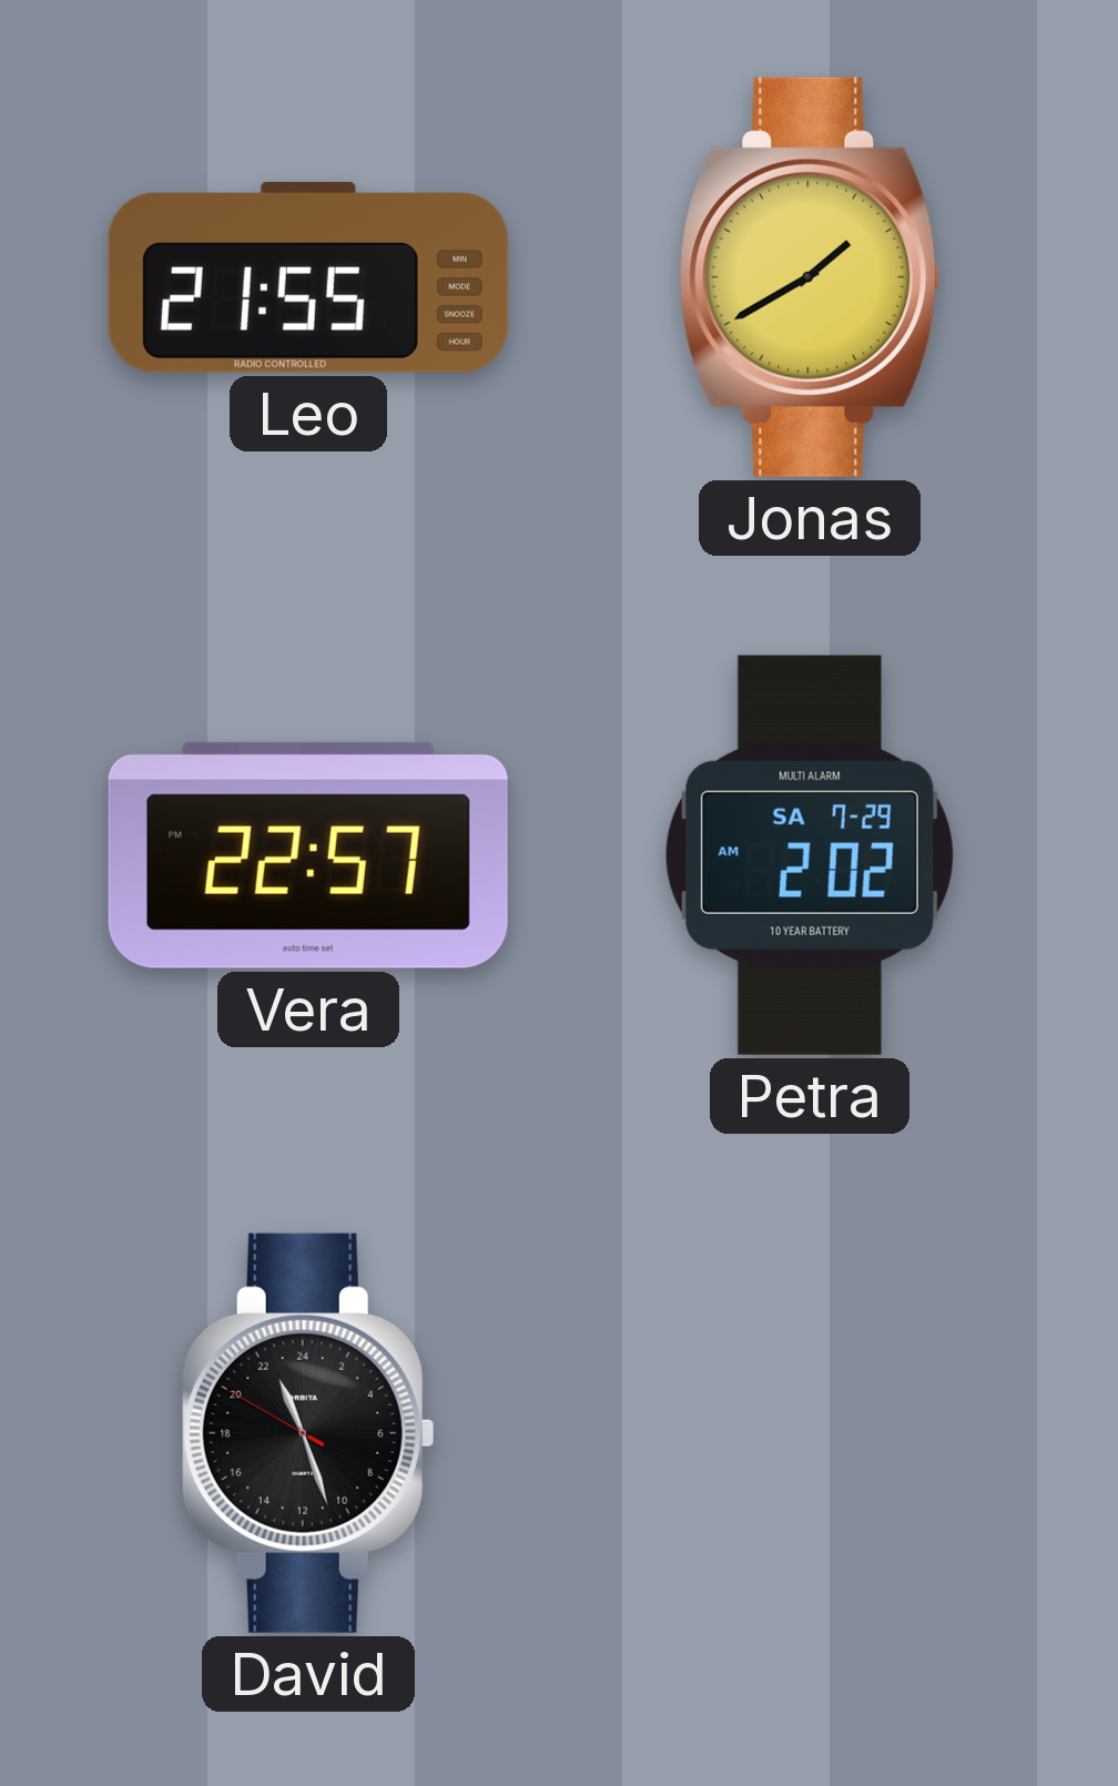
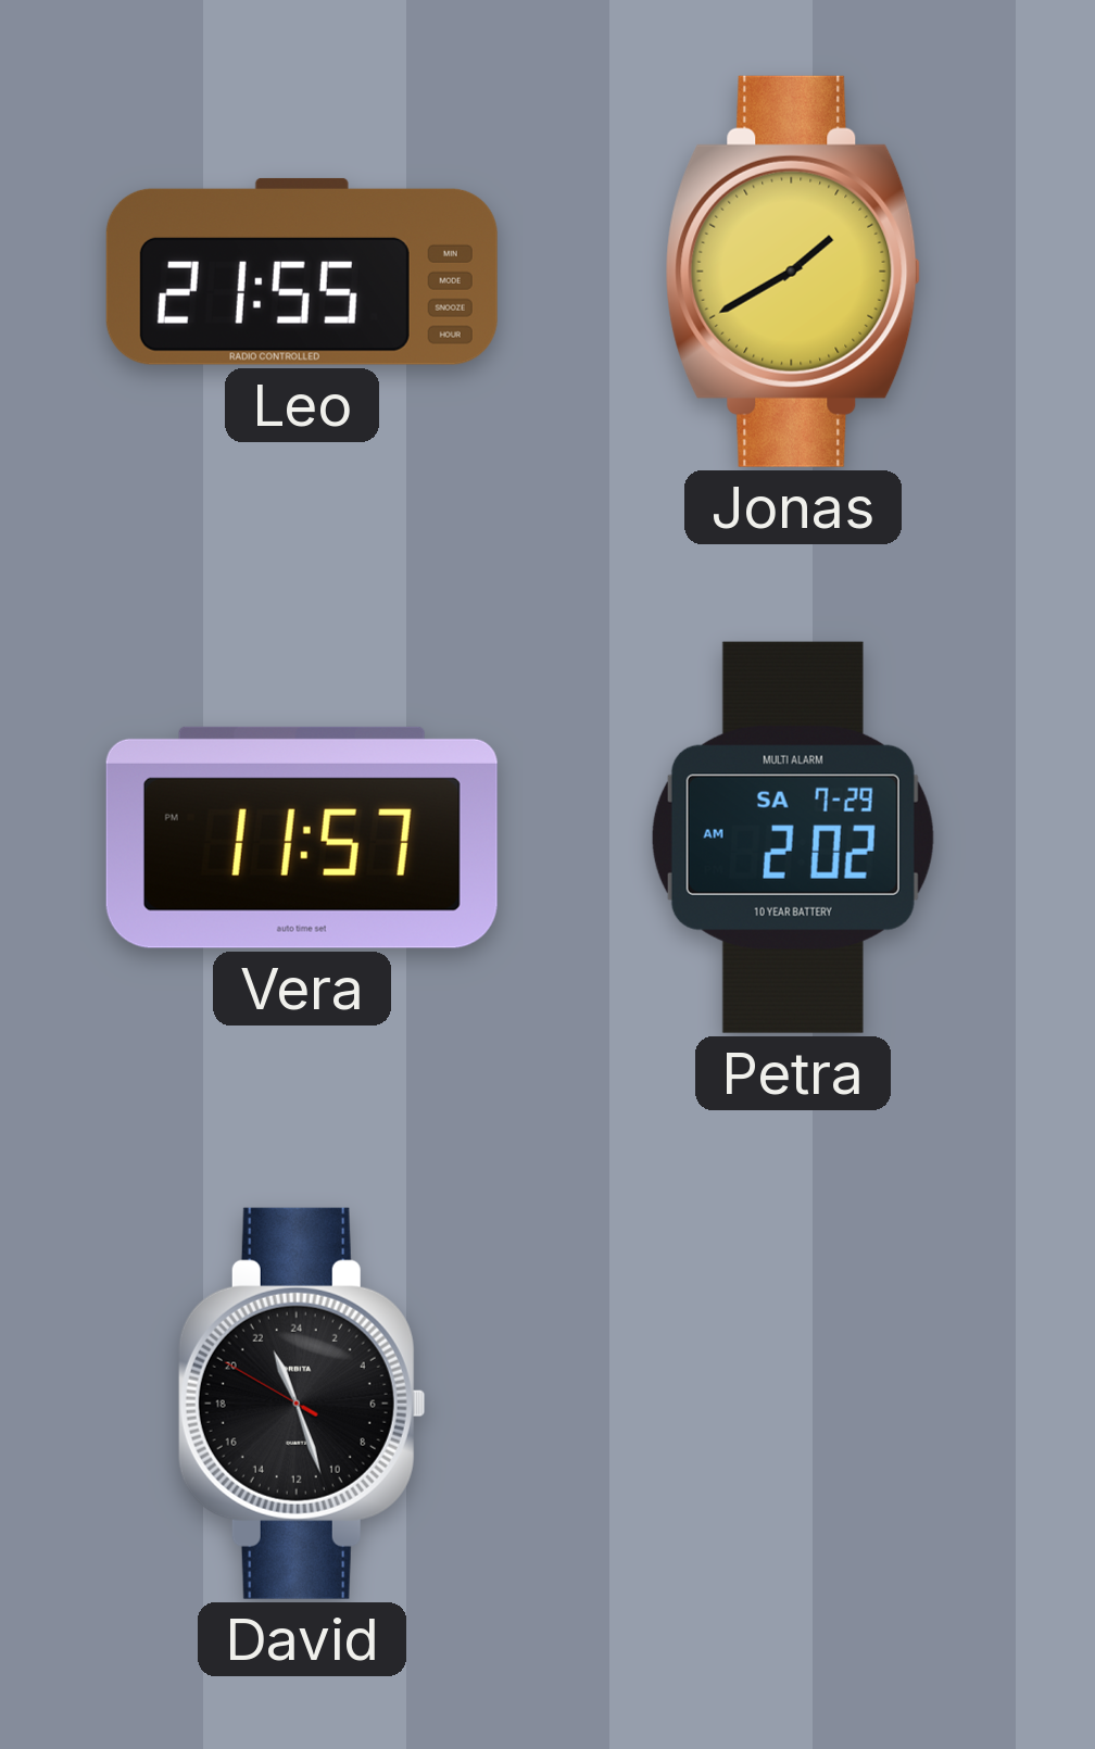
Vera: 22:57 -> 11:57 (302, 838)
